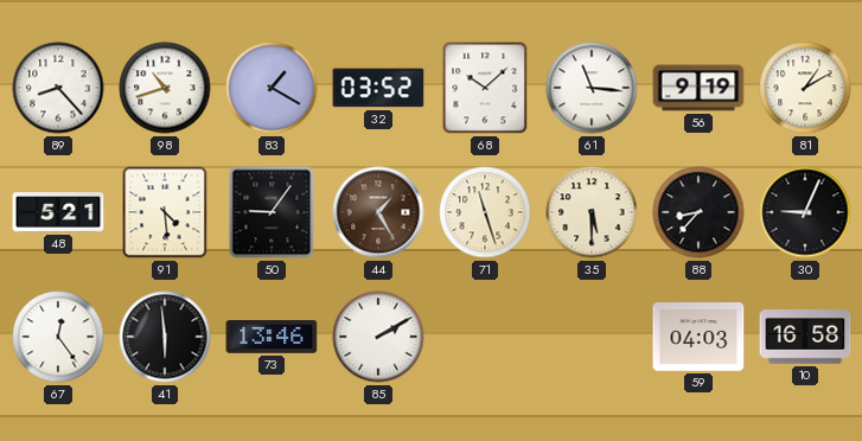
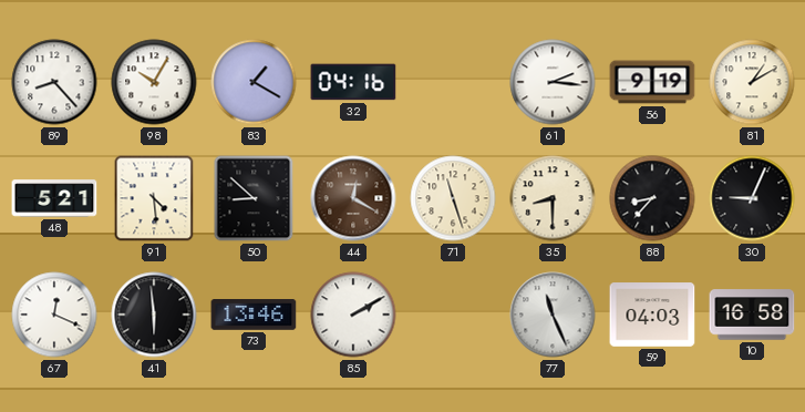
98: 10:42 -> 10:05 (154, 82)
32: 03:52 -> 04:16 (353, 82)
68: 10:08 -> none (485, 88)
61: 11:16 -> 2:16 (553, 82)
50: 9:06 -> 8:52 (254, 198)
44: 1:25 -> 12:20 (353, 198)
35: 5:30 -> 8:30 (553, 198)
67: 12:24 -> 12:19 (54, 315)
77: none -> 11:26 (553, 315)
